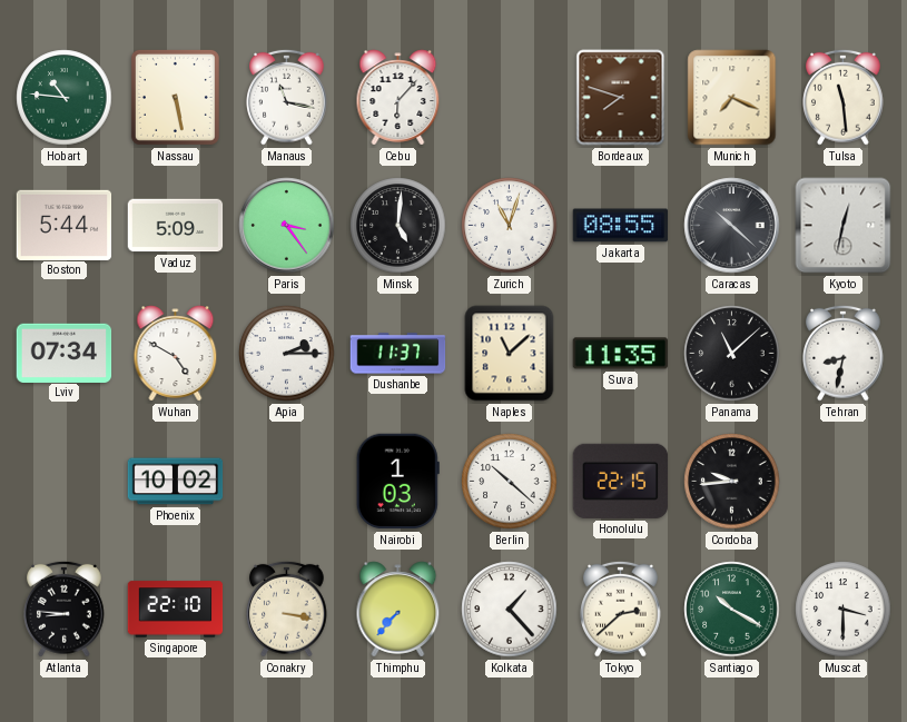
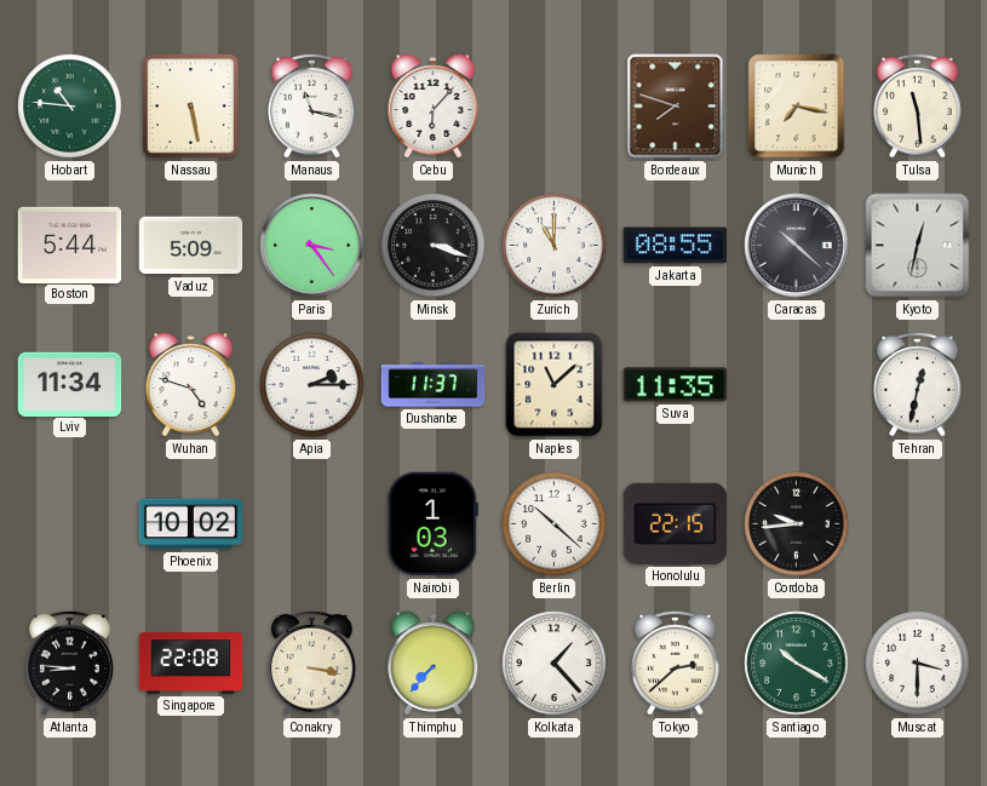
Munich: 7:19 -> 7:17 (797, 107)
Minsk: 5:01 -> 3:18 (434, 246)
Zurich: 11:03 -> 11:00 (555, 246)
Lviv: 07:34 -> 11:34 (70, 384)
Wuhan: 4:50 -> 4:48 (191, 385)
Panama: 11:08 -> none (732, 354)
Tehran: 8:32 -> 12:32 (918, 384)
Singapore: 22:10 -> 22:08 (191, 664)
